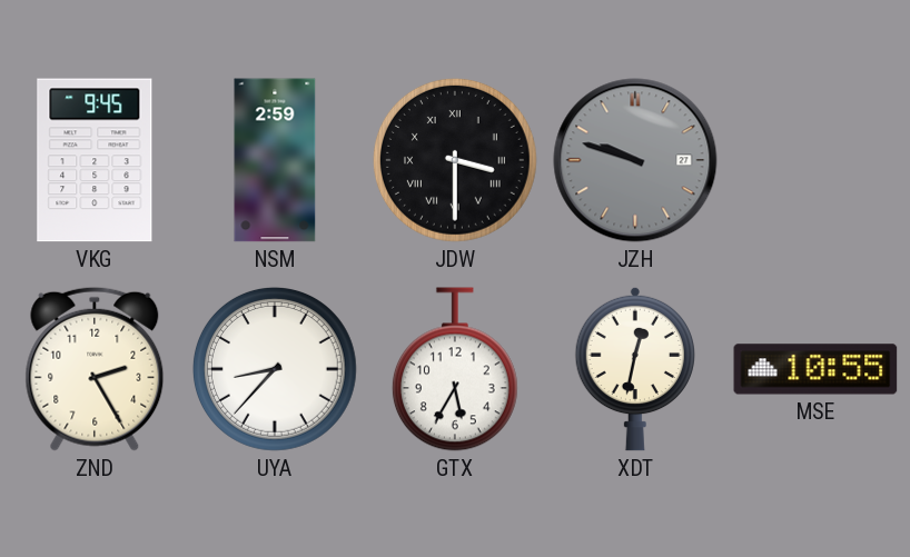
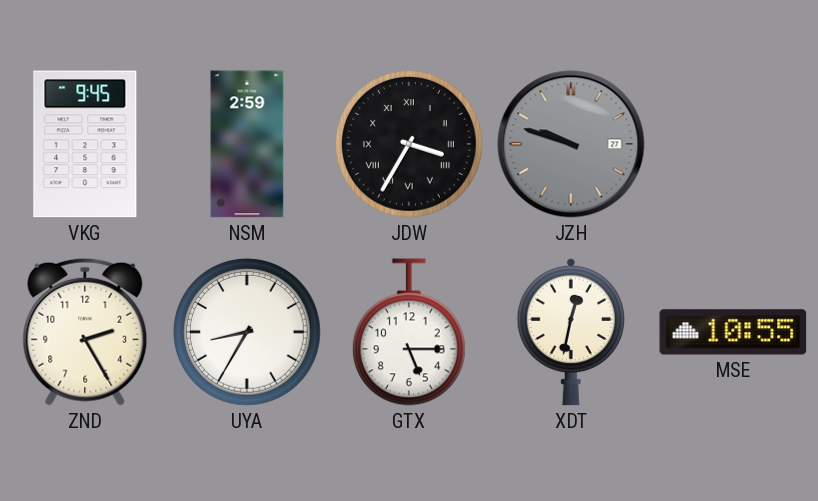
JDW: 3:30 -> 3:35 (409, 144)
UYA: 8:37 -> 8:35 (247, 332)
GTX: 5:35 -> 5:15 (409, 332)
